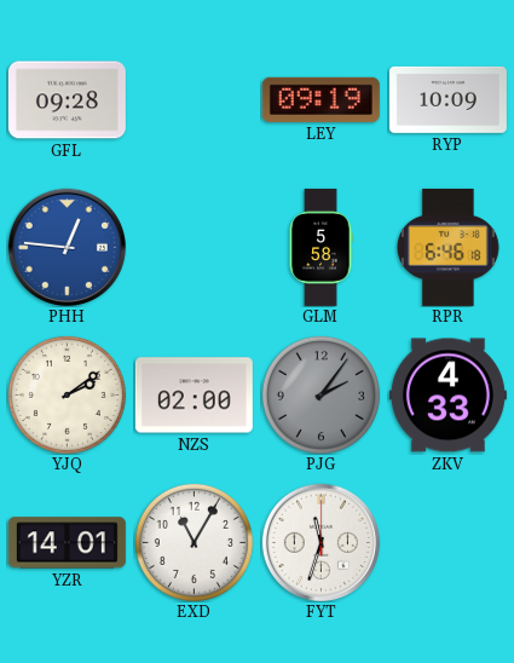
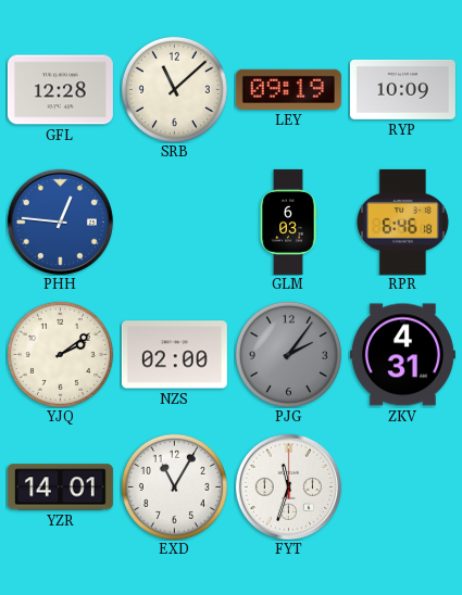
GFL: 09:28 -> 12:28 (60, 90)
SRB: none -> 11:08 (174, 89)
GLM: 5:58 -> 6:03 (288, 221)
ZKV: 4:33 -> 4:31 (402, 355)
